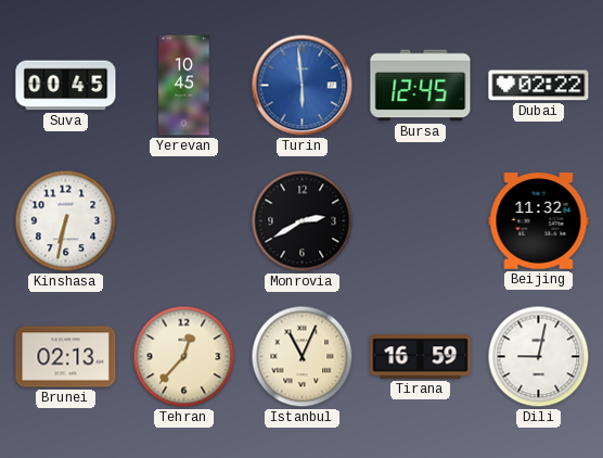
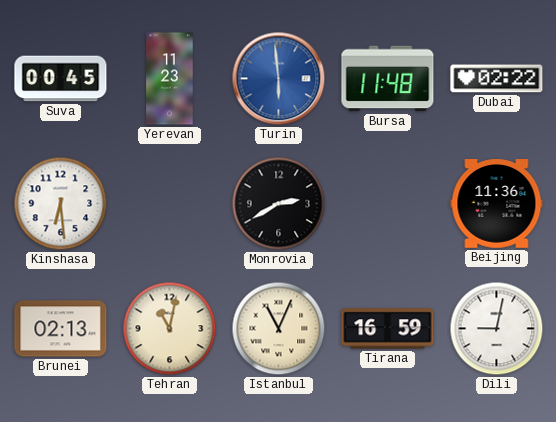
Yerevan: 10:45 -> 11:23 (170, 79)
Bursa: 12:45 -> 11:48 (388, 79)
Kinshasa: 6:32 -> 6:29 (61, 204)
Beijing: 11:32 -> 11:36 (497, 204)
Tehran: 12:37 -> 11:02 (170, 329)
